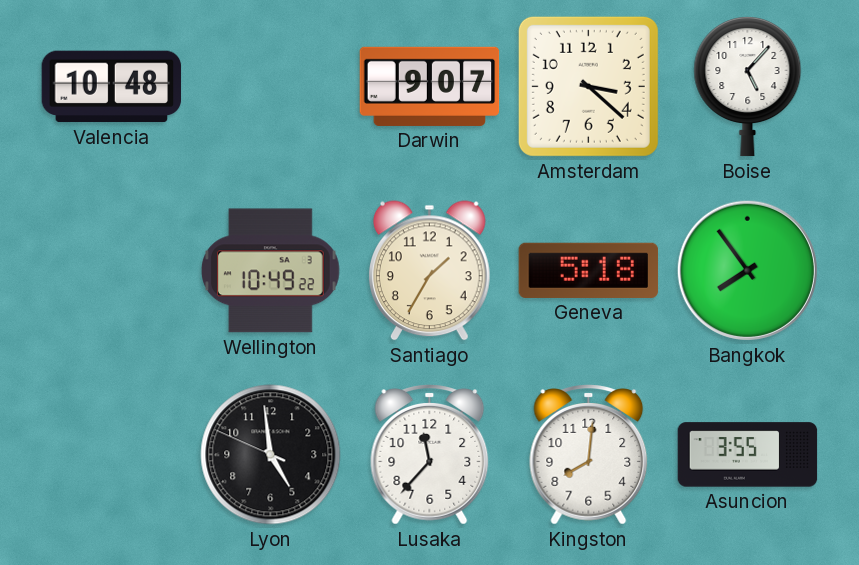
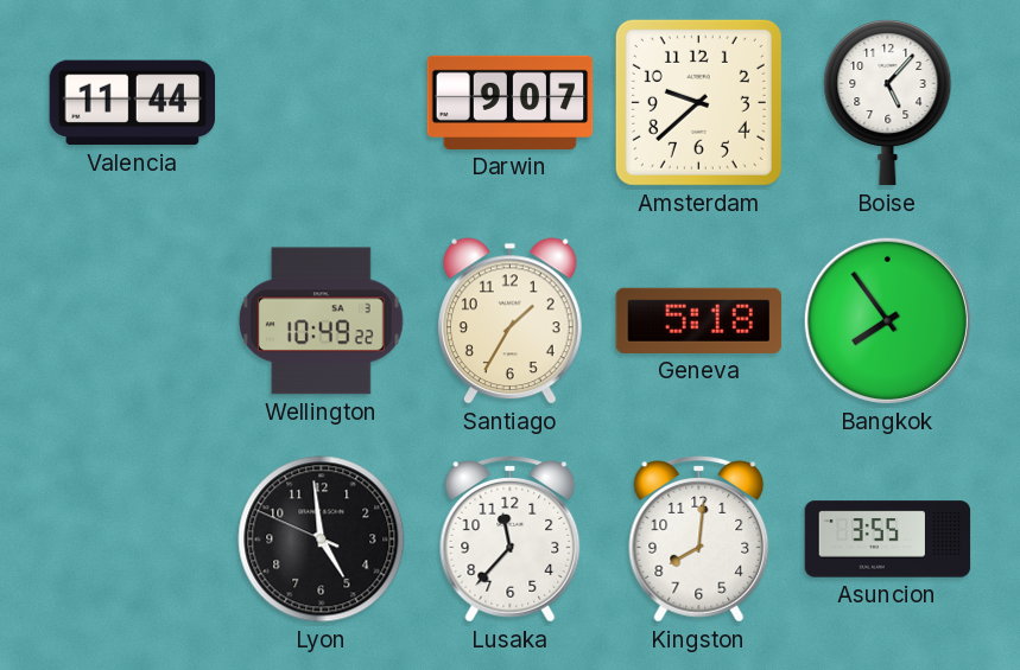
Valencia: 10:48 -> 11:44 (133, 103)
Amsterdam: 3:22 -> 9:38 (698, 102)
